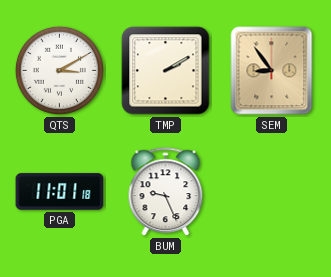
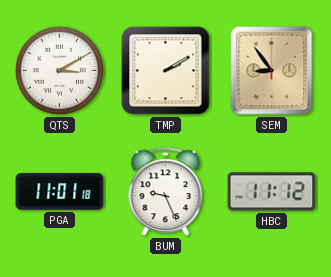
HBC: none -> 11:12 (272, 192)
